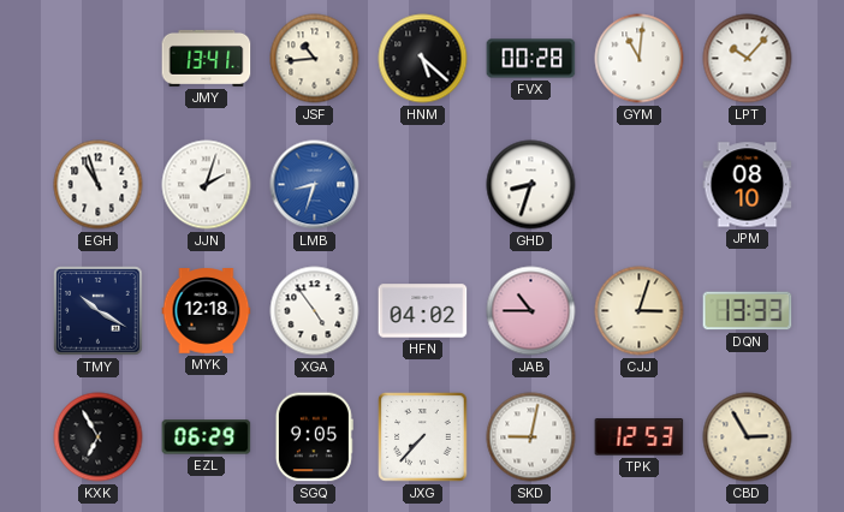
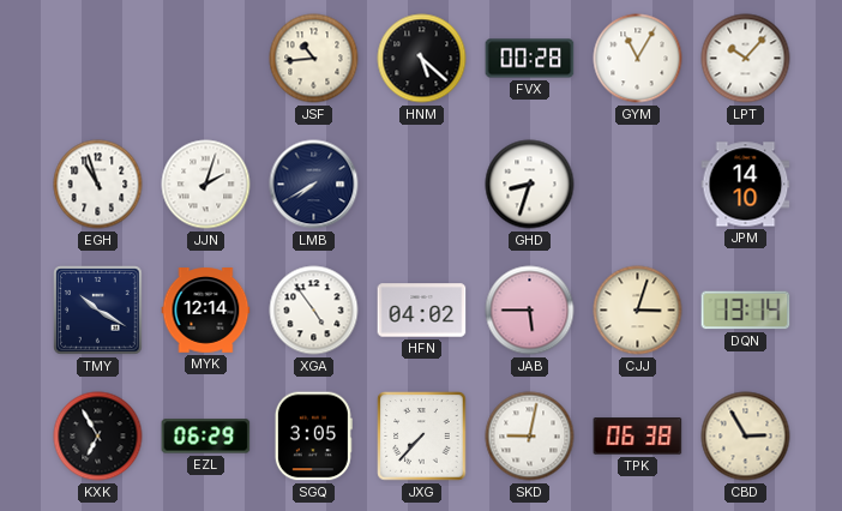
JMY: 13:41 -> none (207, 58)
GYM: 11:01 -> 11:05 (638, 59)
LMB: 8:33 -> 7:40 (314, 185)
LMB dial: blue -> navy (314, 185)
JPM: 08:10 -> 14:10 (746, 185)
MYK: 12:18 -> 12:14 (206, 311)
JAB: 10:45 -> 5:45 (530, 311)
DQN: 13:33 -> 13:14 (746, 311)
SGQ: 9:05 -> 3:05 (313, 437)
TPK: 12:53 -> 06:38 (638, 437)
